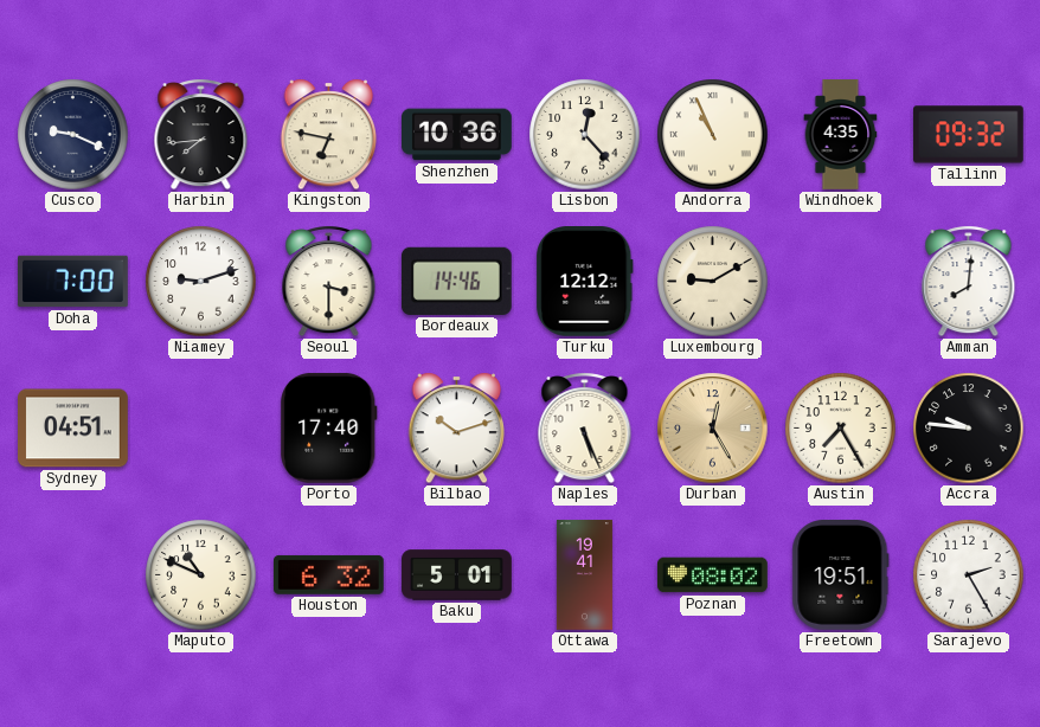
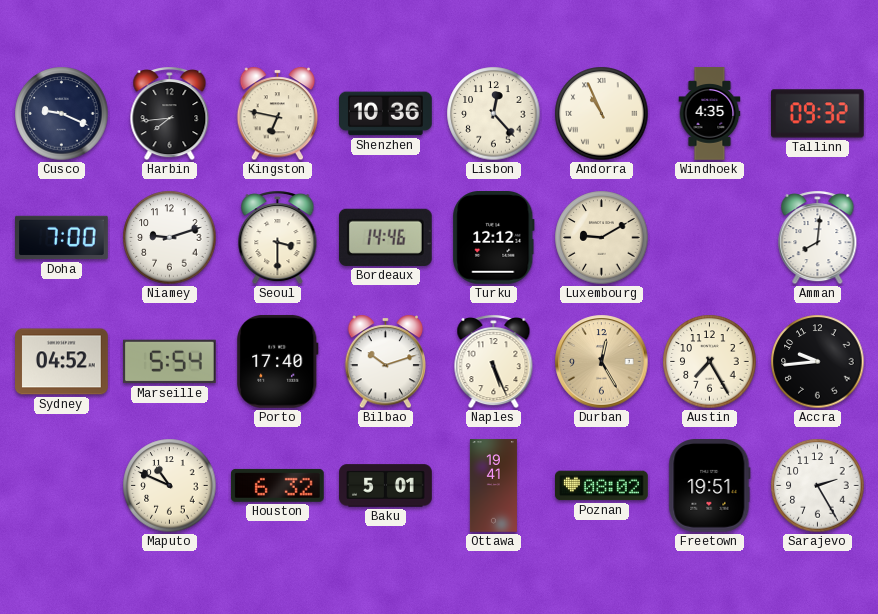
Sydney: 04:51 -> 04:52 (62, 362)
Marseille: none -> 5:54 (170, 362)
Accra: 9:46 -> 9:44 (818, 362)
